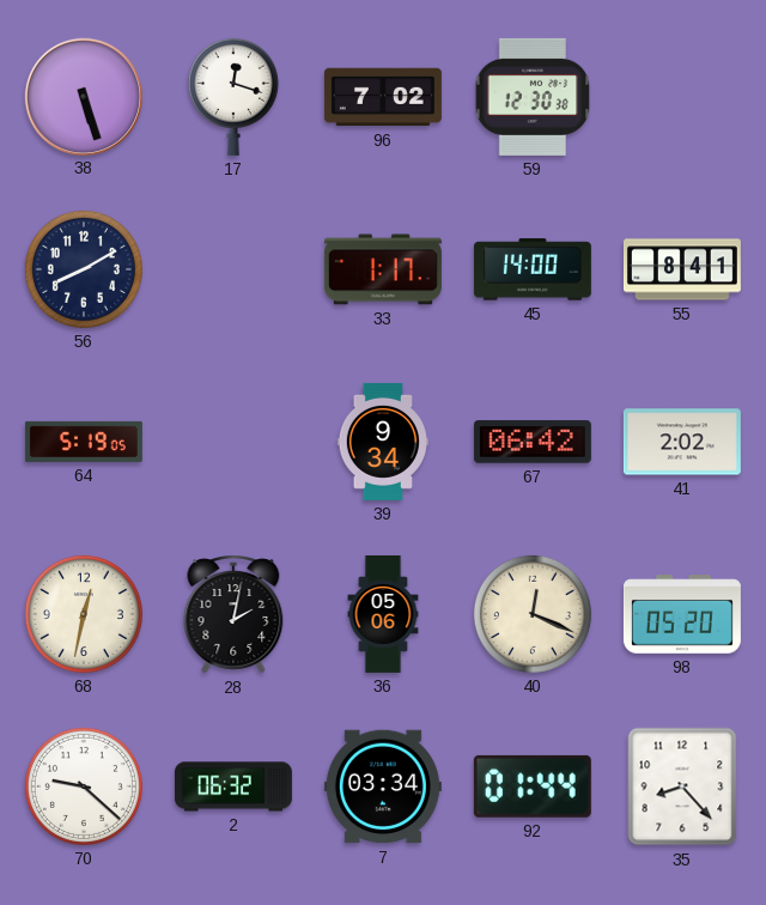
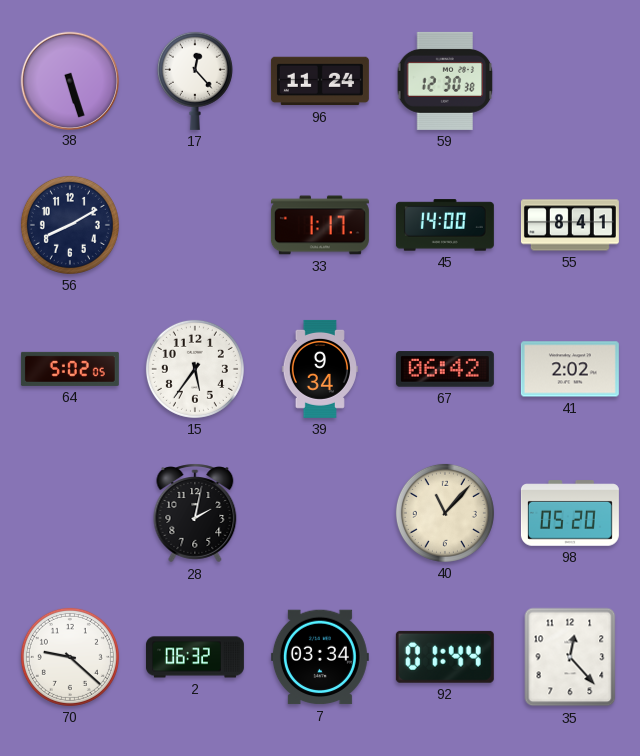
17: 12:18 -> 12:23 (195, 81)
96: 7:02 -> 11:24 (320, 81)
64: 5:19 -> 5:02 (70, 369)
15: none -> 5:36 (195, 369)
68: 12:32 -> none (84, 614)
36: 05:06 -> none (383, 614)
40: 12:19 -> 11:07 (445, 513)
35: 8:23 -> 12:23 (570, 657)
